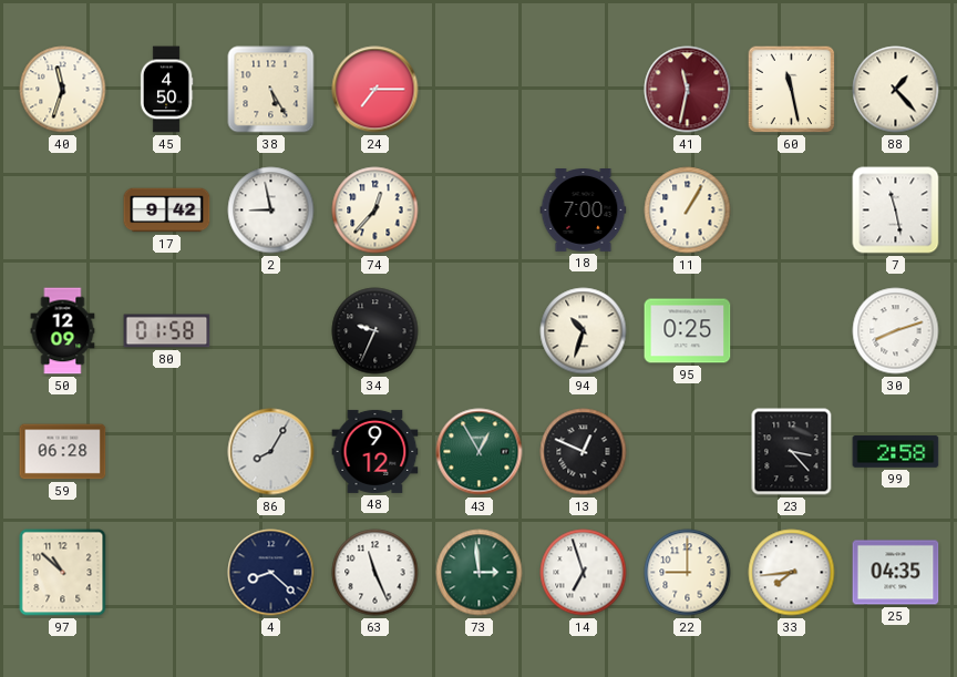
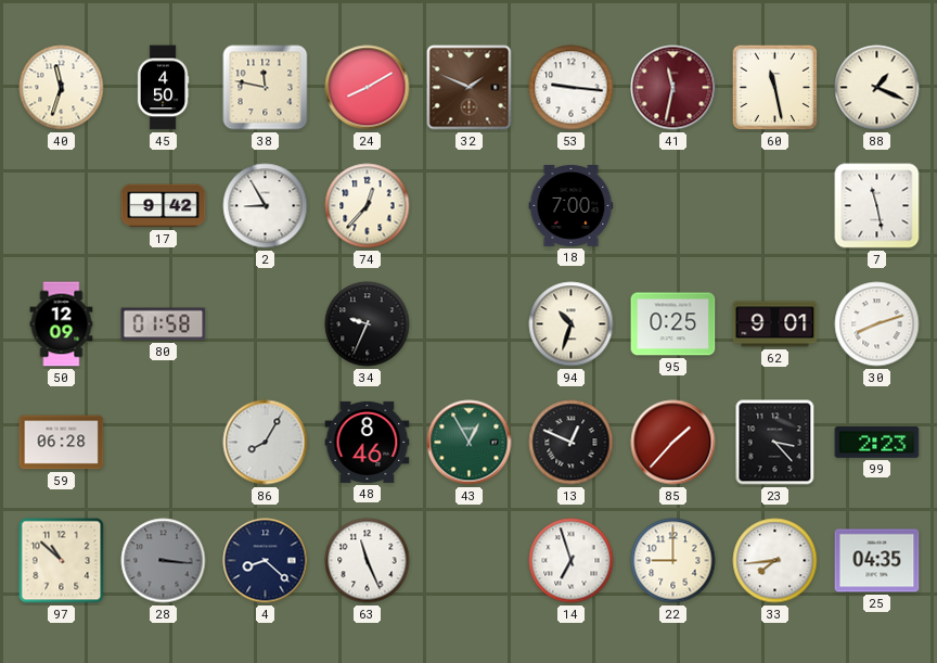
38: 5:25 -> 11:47 (266, 88)
24: 7:15 -> 8:10 (368, 88)
32: none -> 1:49 (470, 88)
53: none -> 9:16 (572, 88)
88: 1:23 -> 1:19 (877, 88)
2: 8:58 -> 8:55 (266, 206)
11: 1:05 -> none (688, 211)
62: none -> 9:01 (775, 324)
48: 9:12 -> 8:46 (368, 442)
85: none -> 1:37 (673, 443)
99: 2:58 -> 2:23 (877, 443)
28: none -> 3:16 (164, 561)
73: 2:59 -> none (480, 573)
